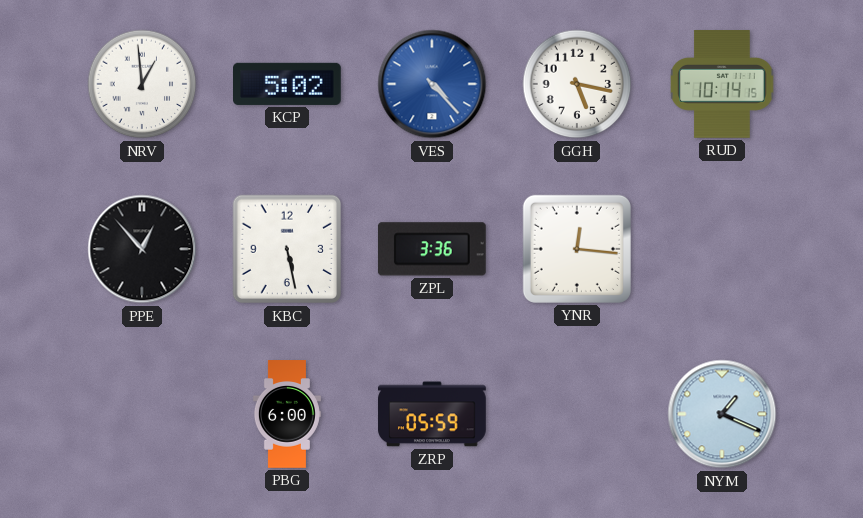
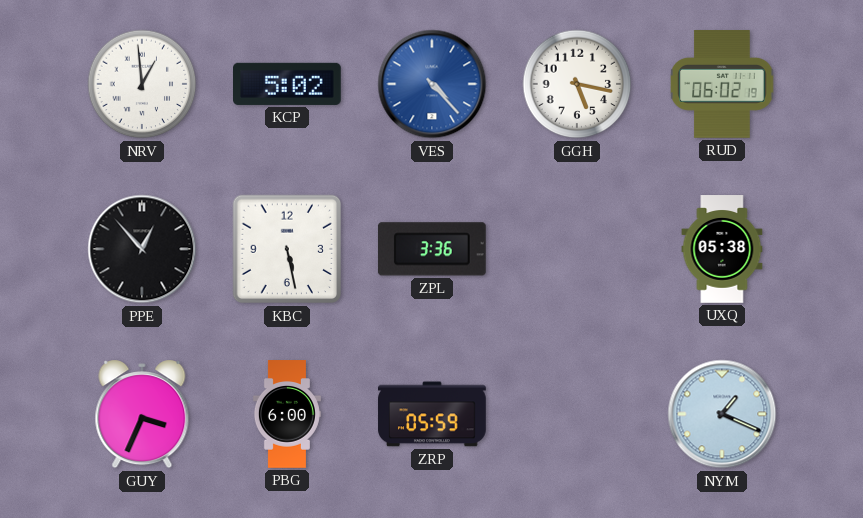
RUD: 10:14 -> 06:02 (722, 84)
YNR: 12:16 -> none (577, 249)
UXQ: none -> 05:38 (722, 249)
GUY: none -> 3:34 (142, 414)
